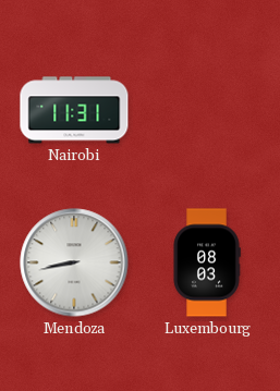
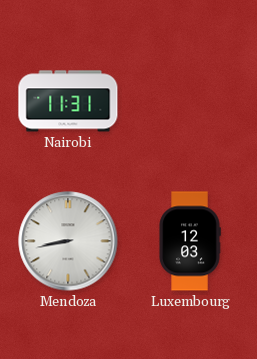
Luxembourg: 08:03 -> 12:03 (190, 241)
